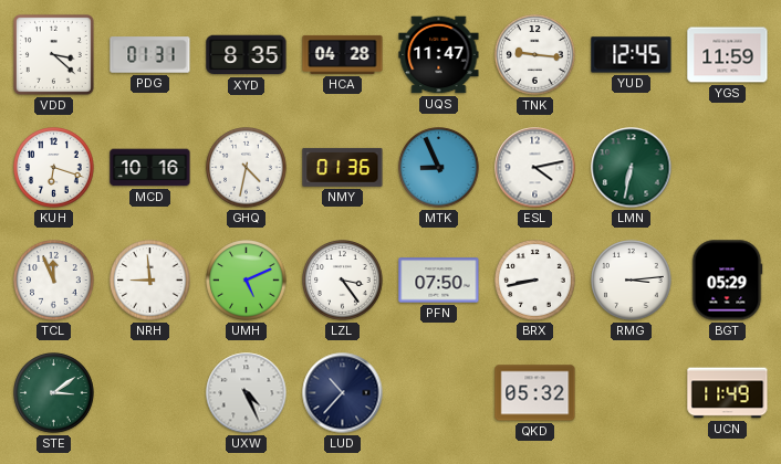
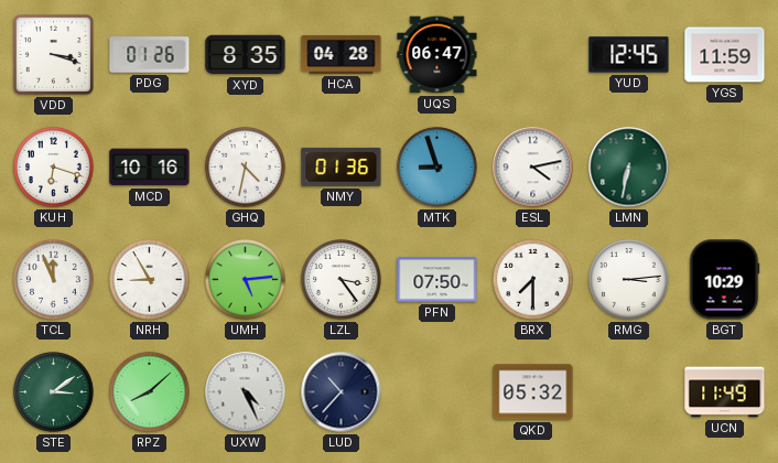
VDD: 3:22 -> 3:18 (53, 54)
PDG: 01:31 -> 01:26 (150, 55)
UQS: 11:47 -> 06:47 (437, 55)
TNK: 9:16 -> none (535, 55)
MTK: 8:56 -> 8:57 (437, 168)
NRH: 8:59 -> 8:55 (150, 280)
UMH: 5:11 -> 5:14 (246, 280)
BRX: 8:43 -> 7:30 (533, 280)
BGT: 05:29 -> 10:29 (724, 280)
RPZ: none -> 8:08 (150, 392)
